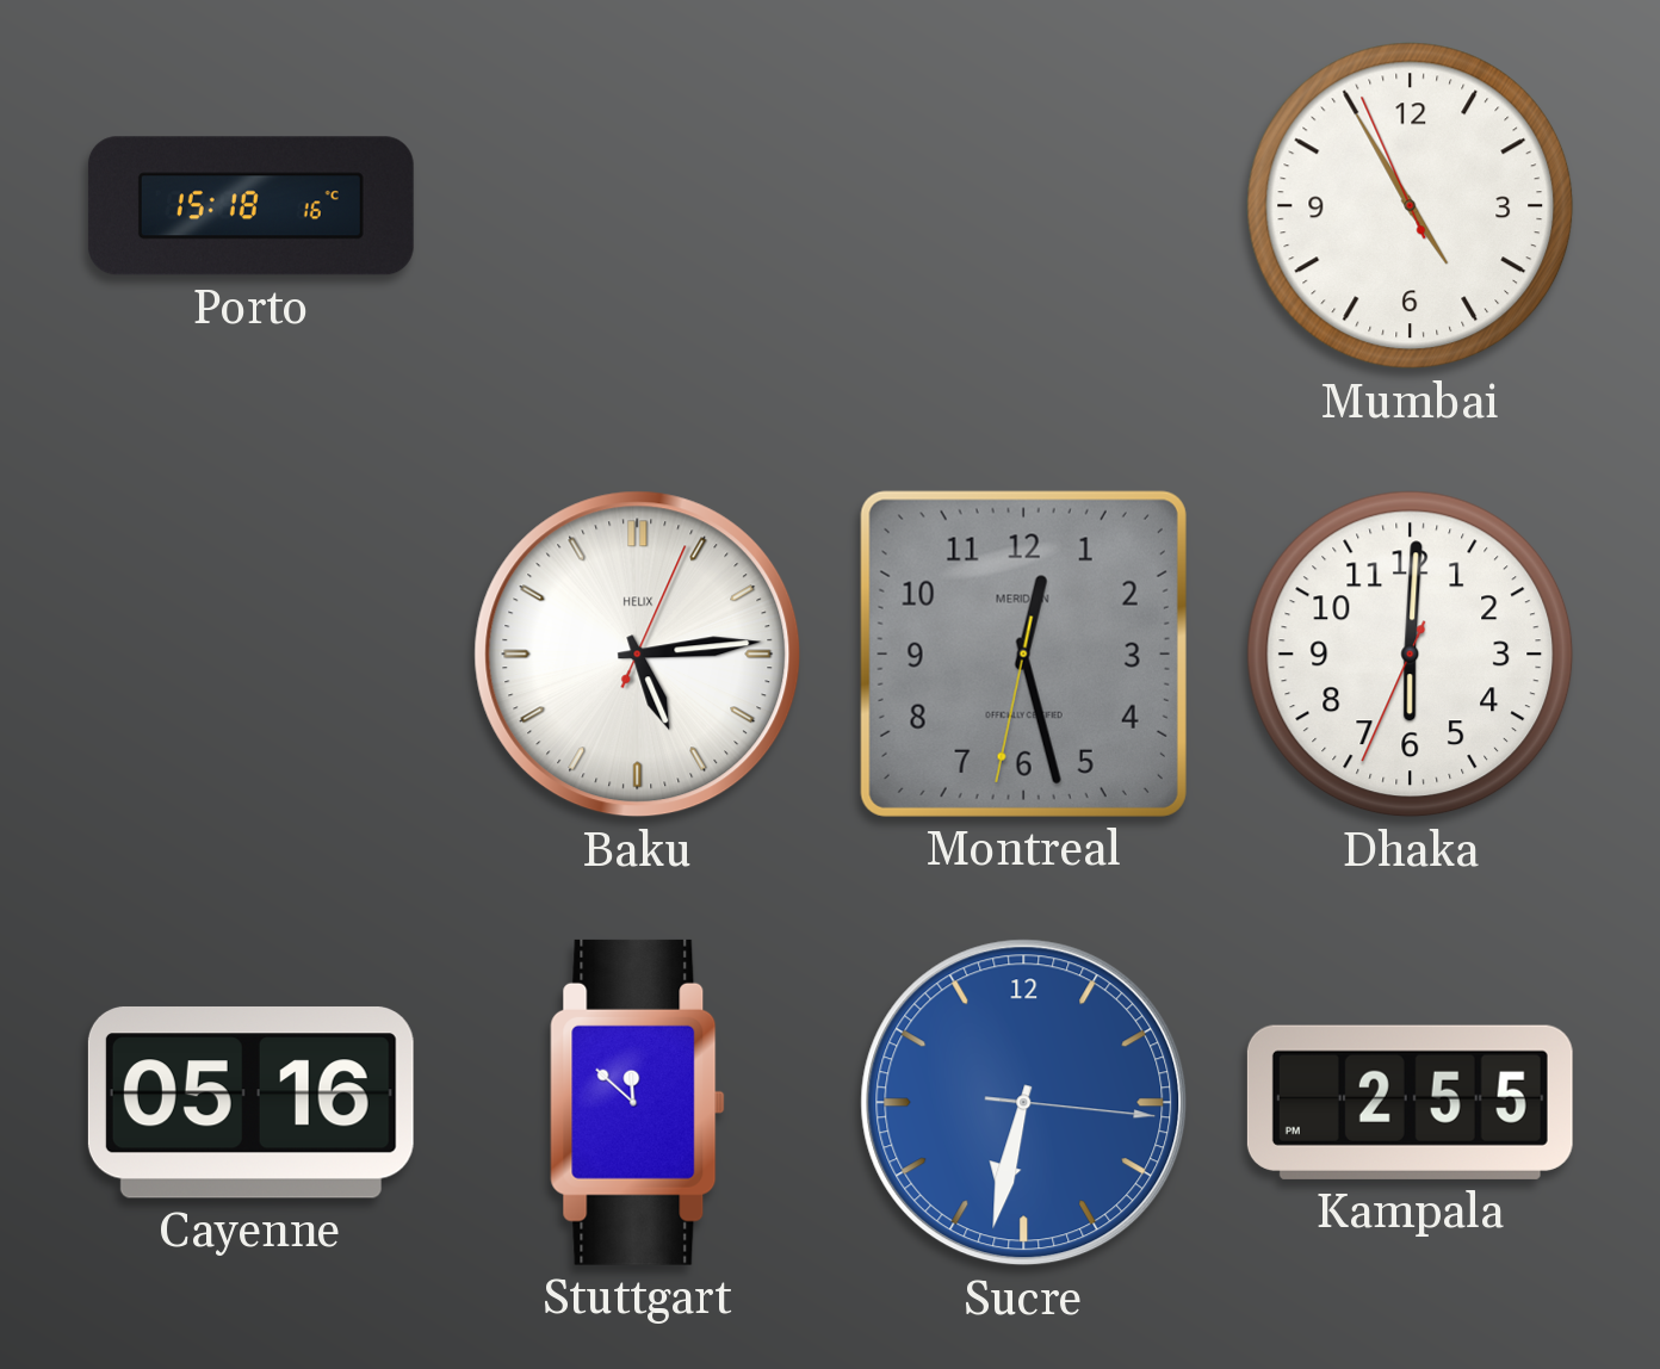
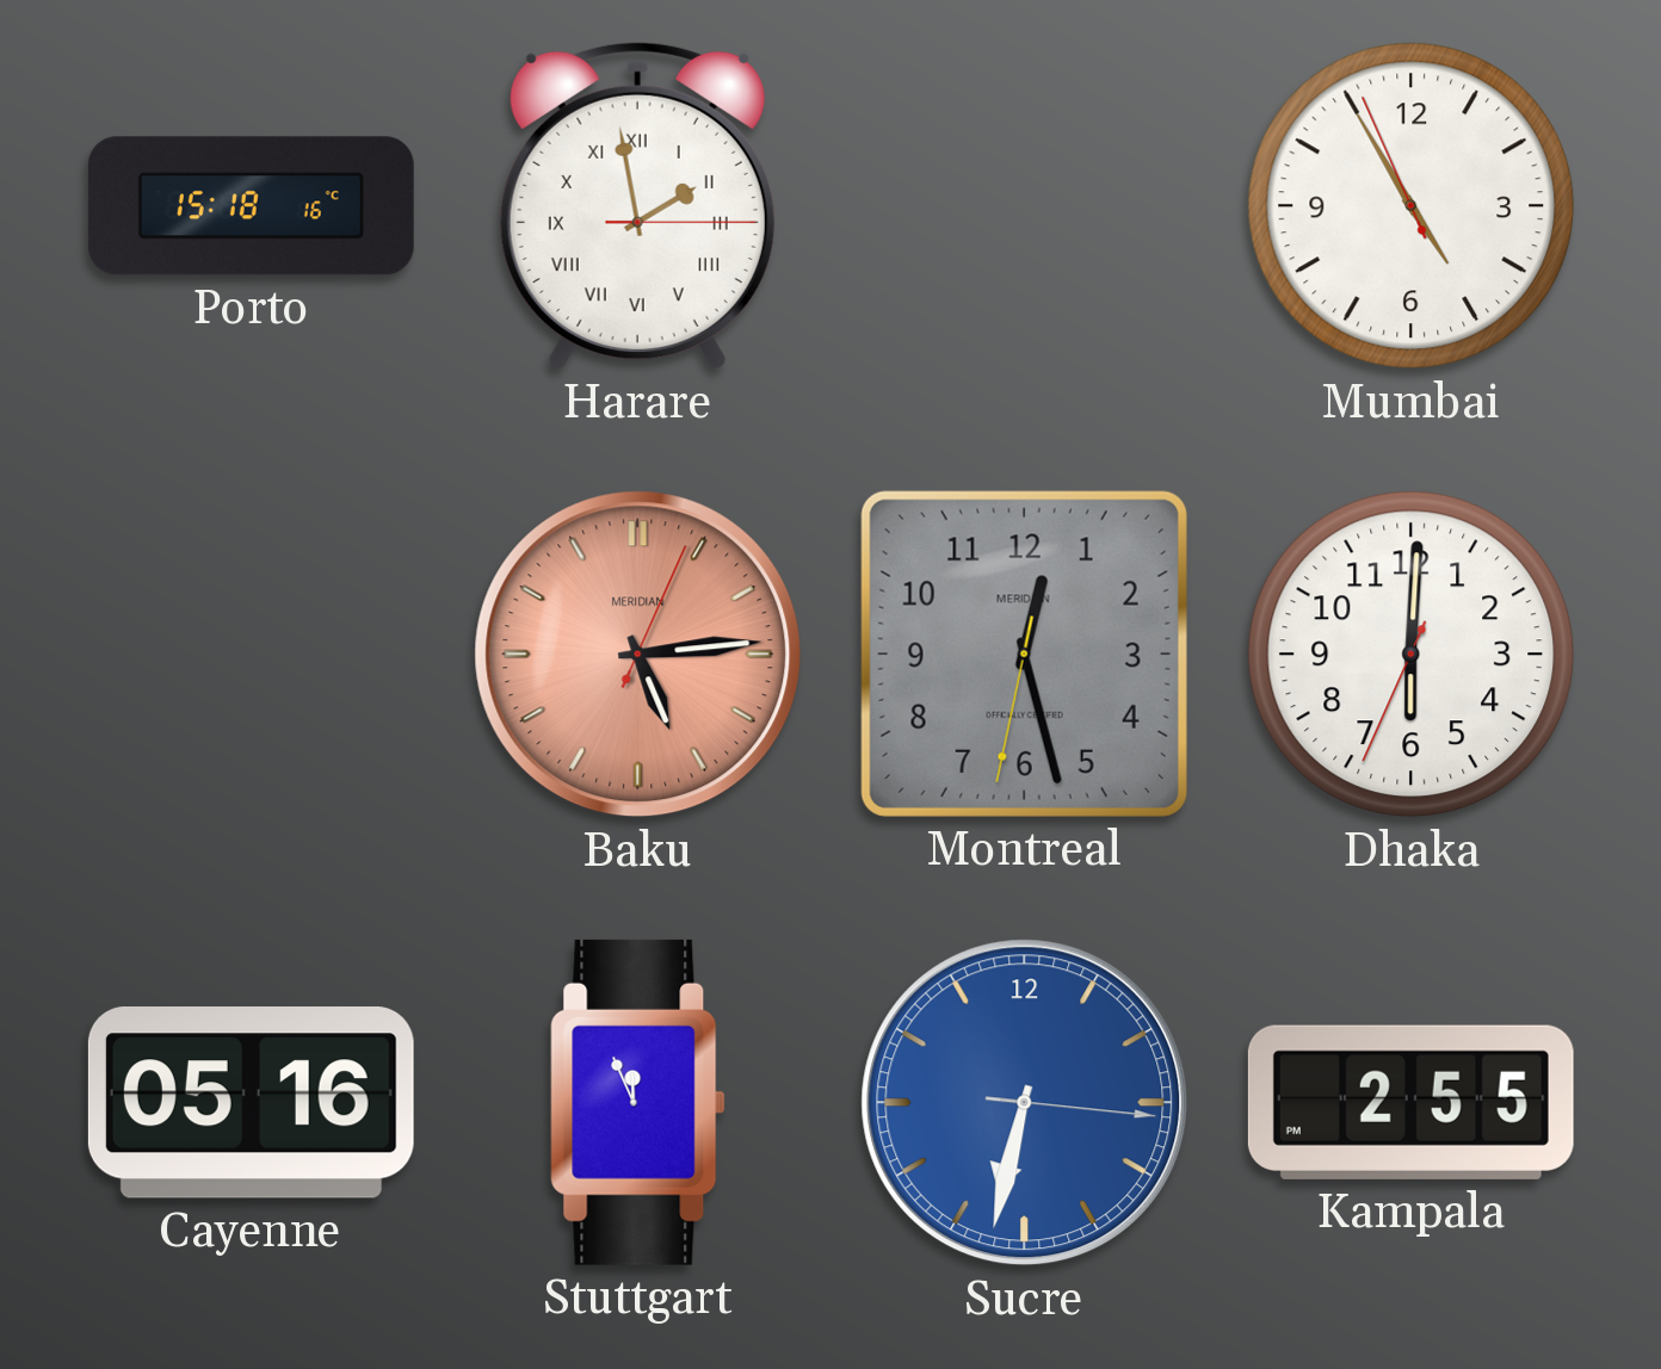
Harare: none -> 1:58 (637, 206)
Baku dial: white -> salmon (638, 655)
Baku brand: HELIX -> MERIDIAN (638, 655)
Stuttgart: 11:52 -> 11:56 (638, 1102)
